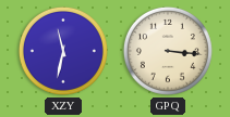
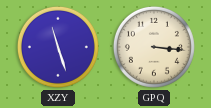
XZY: 11:32 -> 11:27 (58, 47)
